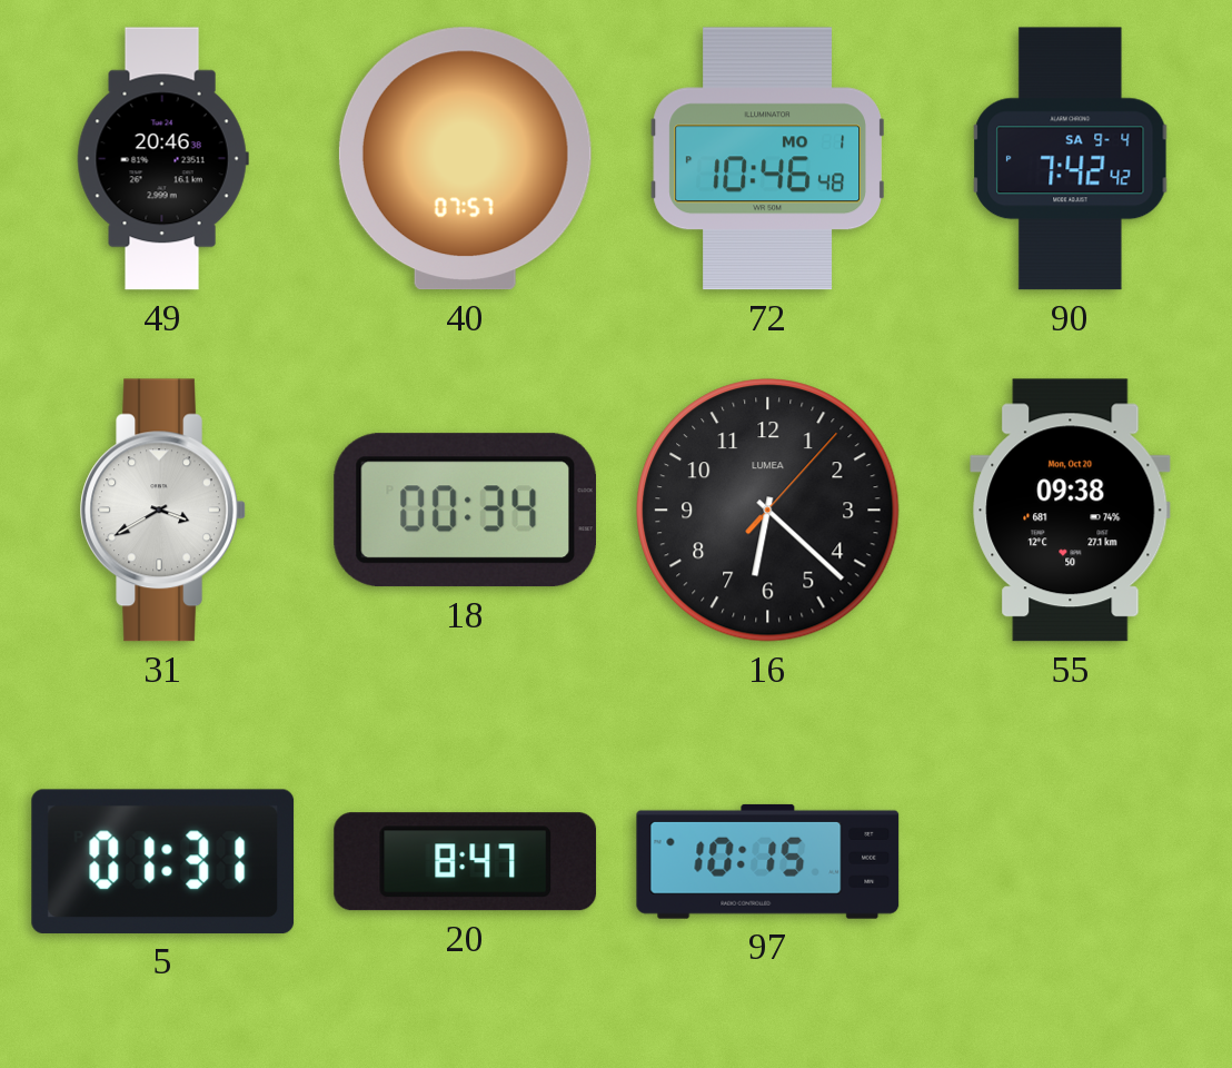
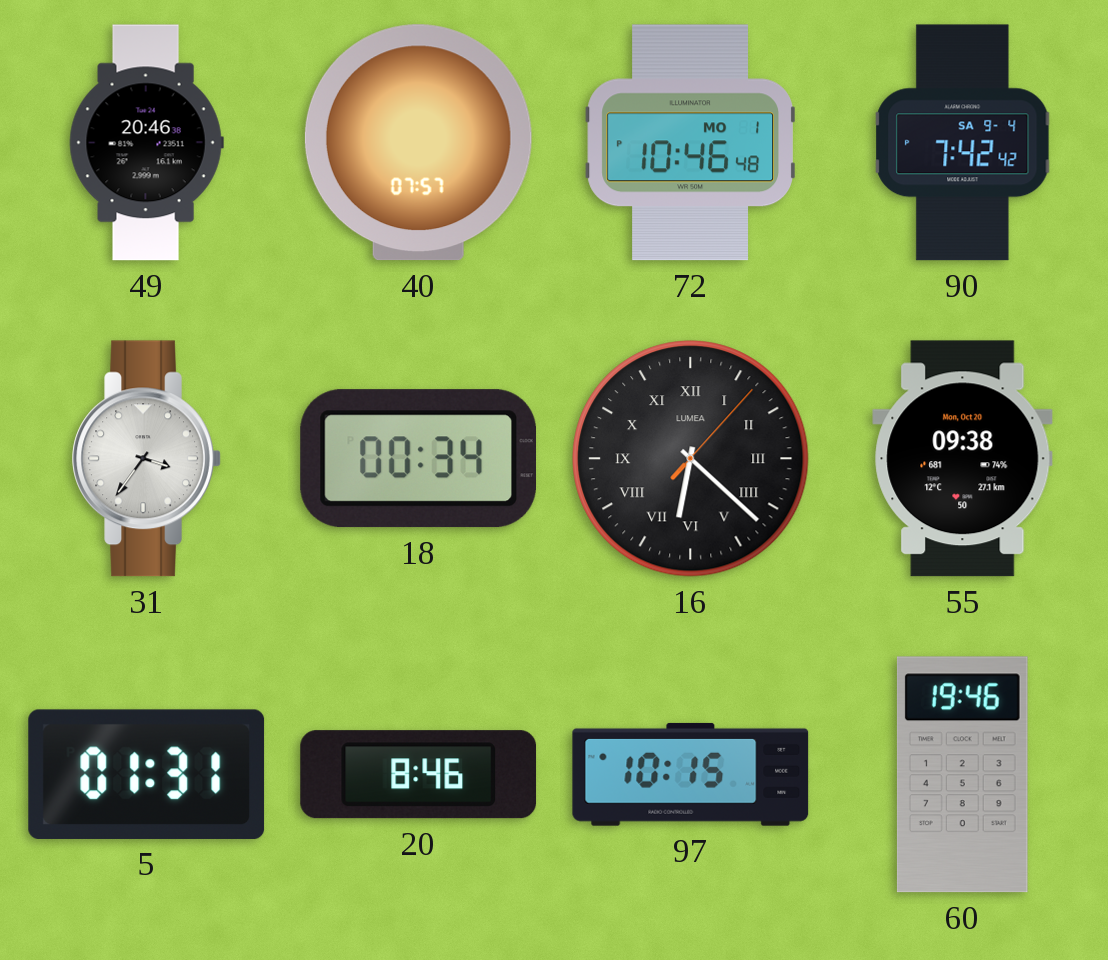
31: 3:40 -> 3:36 (147, 459)
16 numerals: Arabic -> Roman (691, 459)
20: 8:47 -> 8:46 (419, 775)
60: none -> 19:46 (962, 775)
